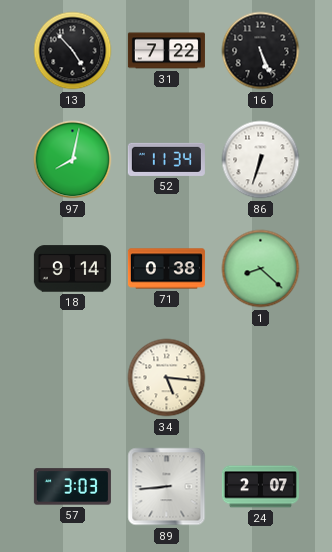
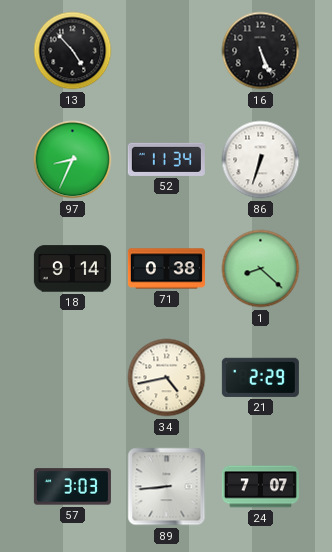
31: 7:22 -> none (166, 51)
97: 8:02 -> 8:34 (73, 160)
34: 5:16 -> 4:43 (167, 378)
21: none -> 2:29 (260, 377)
24: 2:07 -> 7:07 (260, 487)
